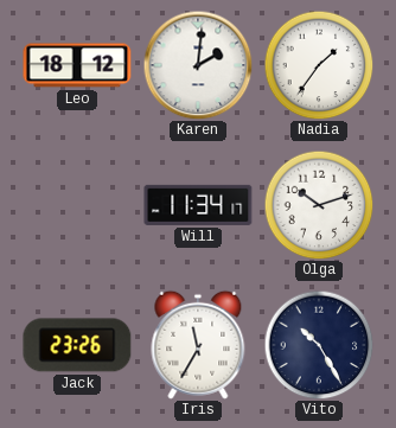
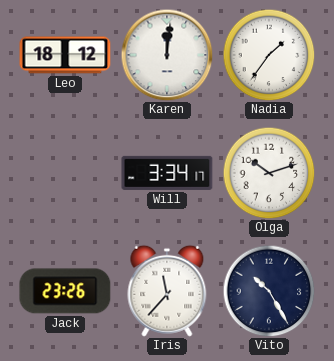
Karen: 2:01 -> 12:01 (167, 55)
Will: 11:34 -> 3:34 (167, 173)
Iris: 11:35 -> 11:37 (167, 291)
